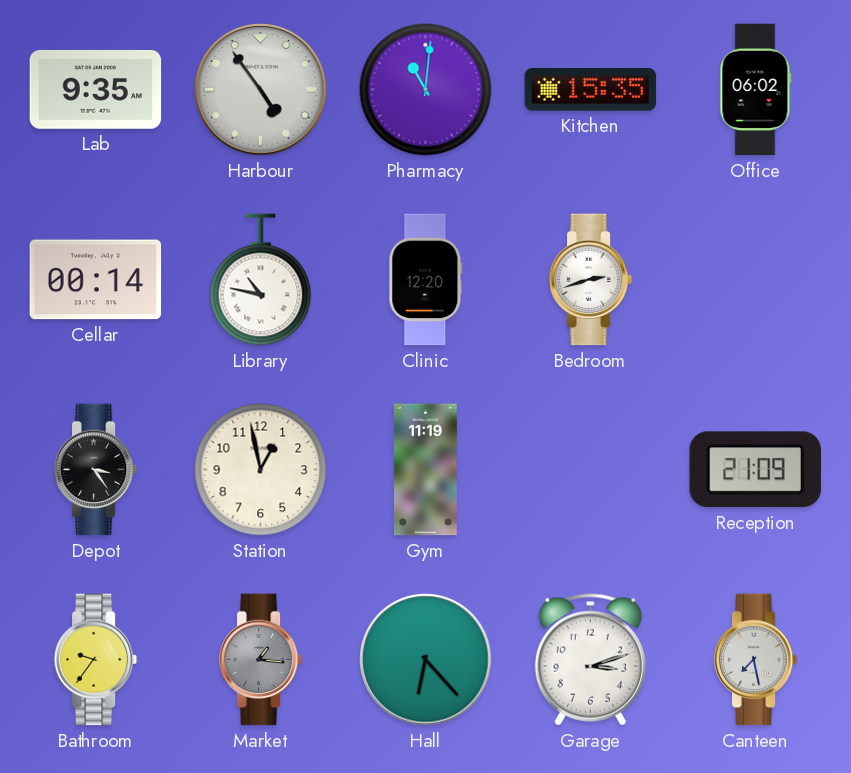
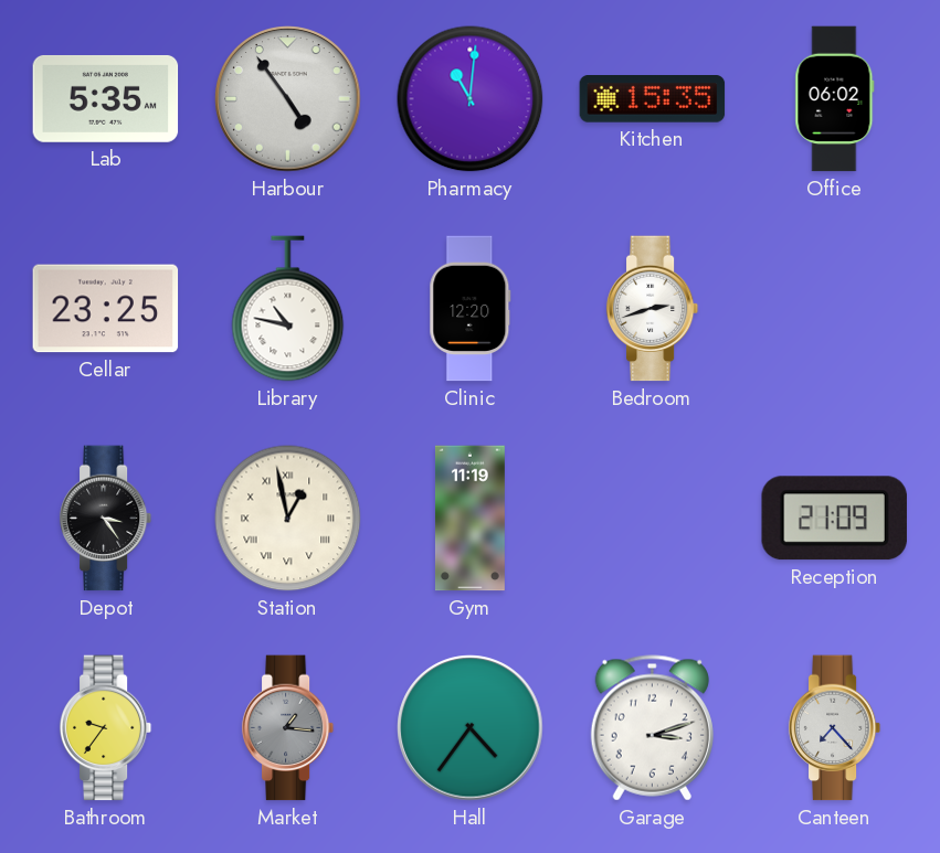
Lab: 9:35 -> 5:35 (106, 98)
Cellar: 00:14 -> 23:25 (106, 309)
Station numerals: Arabic -> Roman (288, 519)
Hall: 6:23 -> 4:36 (471, 728)
Canteen: 7:28 -> 7:23 (835, 728)
